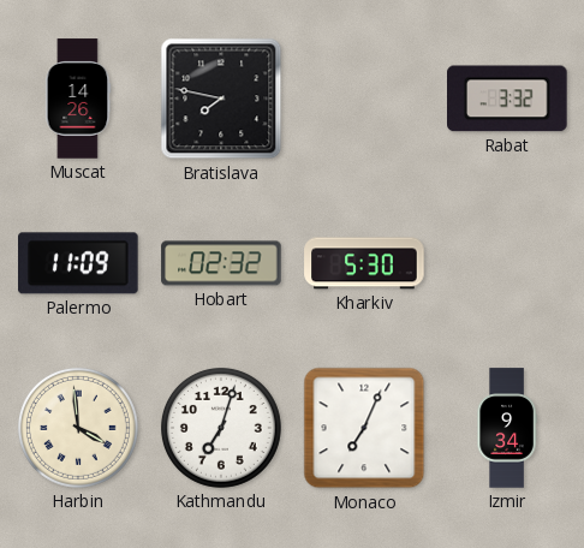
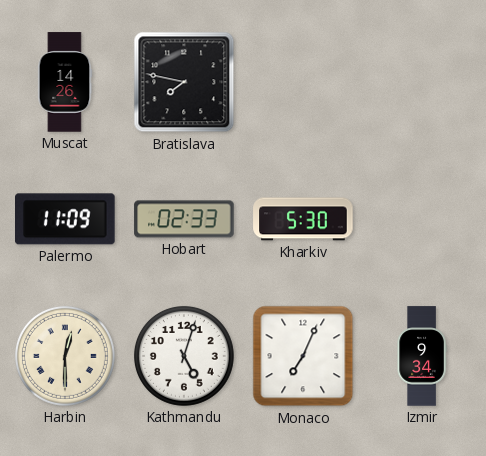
Rabat: 3:32 -> none (508, 99)
Hobart: 02:32 -> 02:33 (184, 219)
Harbin: 3:59 -> 12:30 (65, 356)
Kathmandu: 7:03 -> 5:03 (184, 356)
